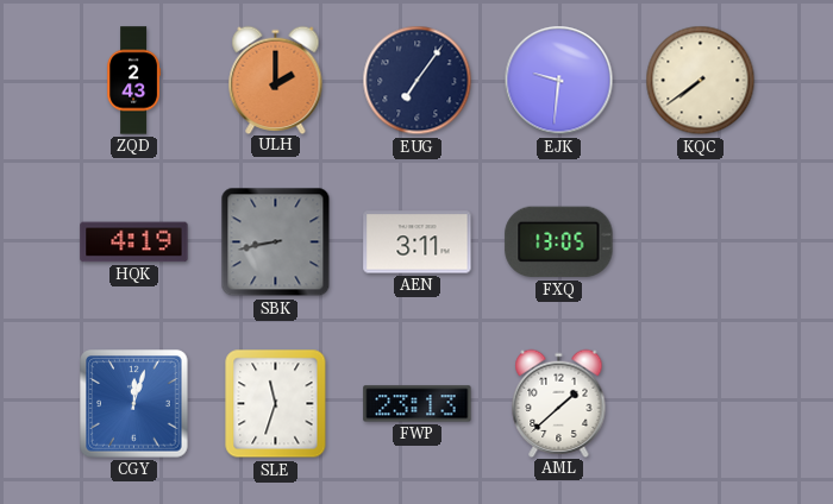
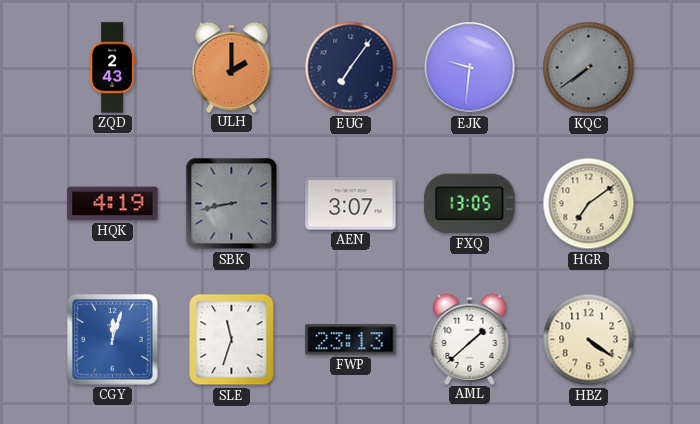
KQC dial: cream -> grey (589, 68)
AEN: 3:11 -> 3:07 (351, 204)
HGR: none -> 7:09 (589, 204)
HBZ: none -> 4:21 (589, 340)
